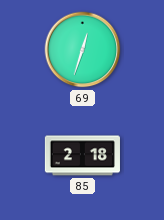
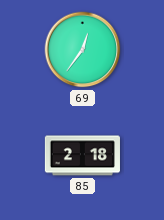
69: 12:33 -> 12:36 (83, 50)
